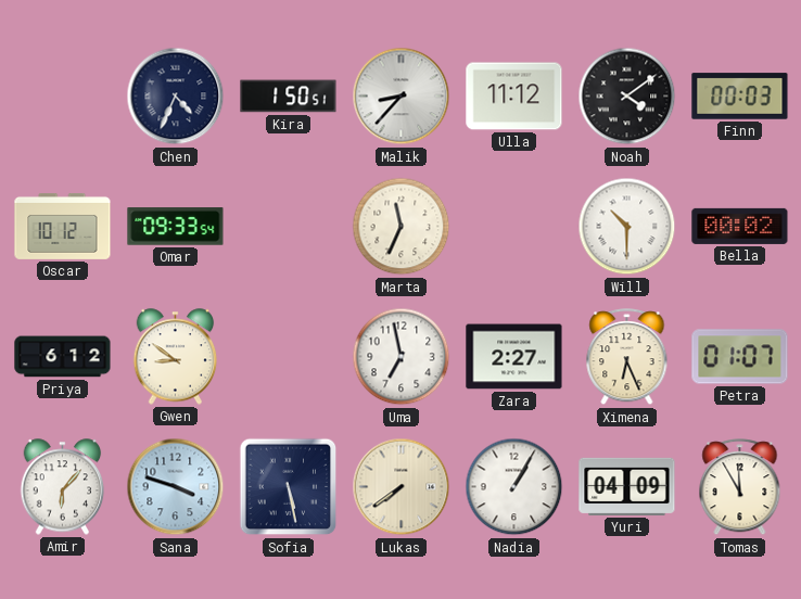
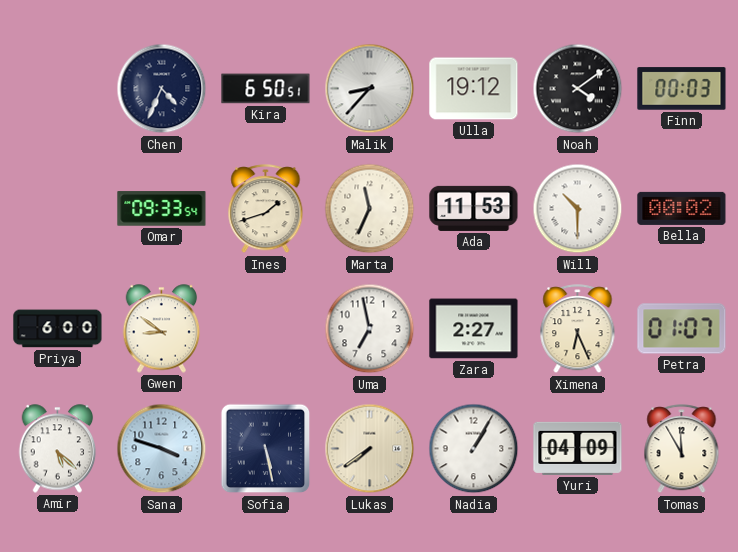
Kira: 1:50 -> 6:50 (266, 89)
Ulla: 11:12 -> 19:12 (474, 89)
Oscar: 10:12 -> none (63, 226)
Ines: none -> 1:42 (266, 209)
Ada: none -> 11:53 (474, 208)
Priya: 6:12 -> 6:00 (58, 329)
Amir: 6:07 -> 5:22 (58, 449)
